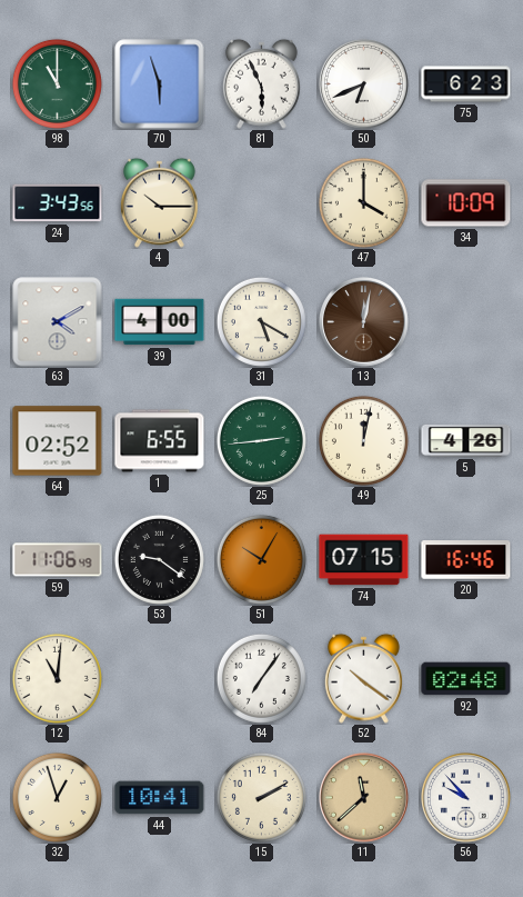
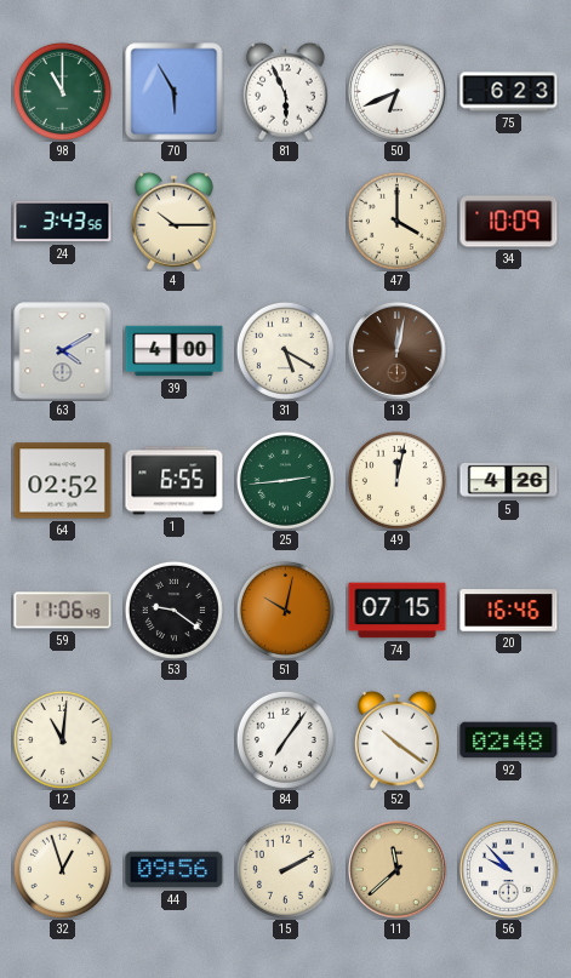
70: 5:57 -> 5:55 (175, 92)
51: 10:05 -> 10:02 (285, 610)
44: 10:41 -> 09:56 (175, 870)
